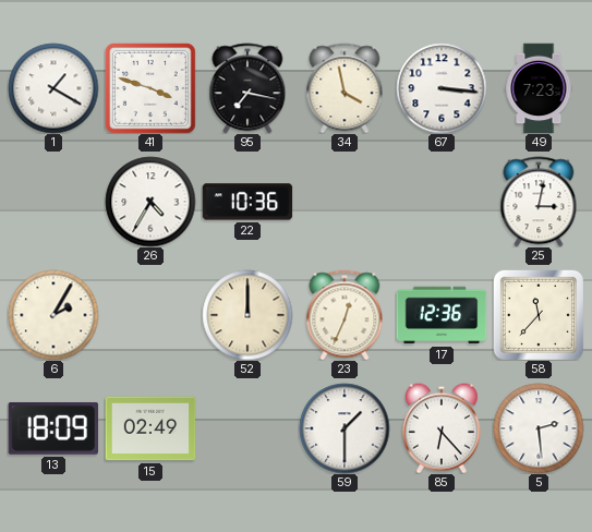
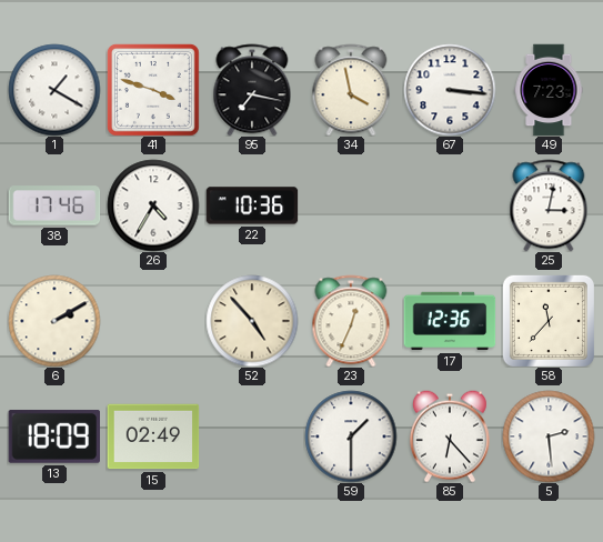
38: none -> 17:46 (54, 205)
6: 2:05 -> 2:10 (54, 321)
52: 12:00 -> 4:53 (252, 321)
